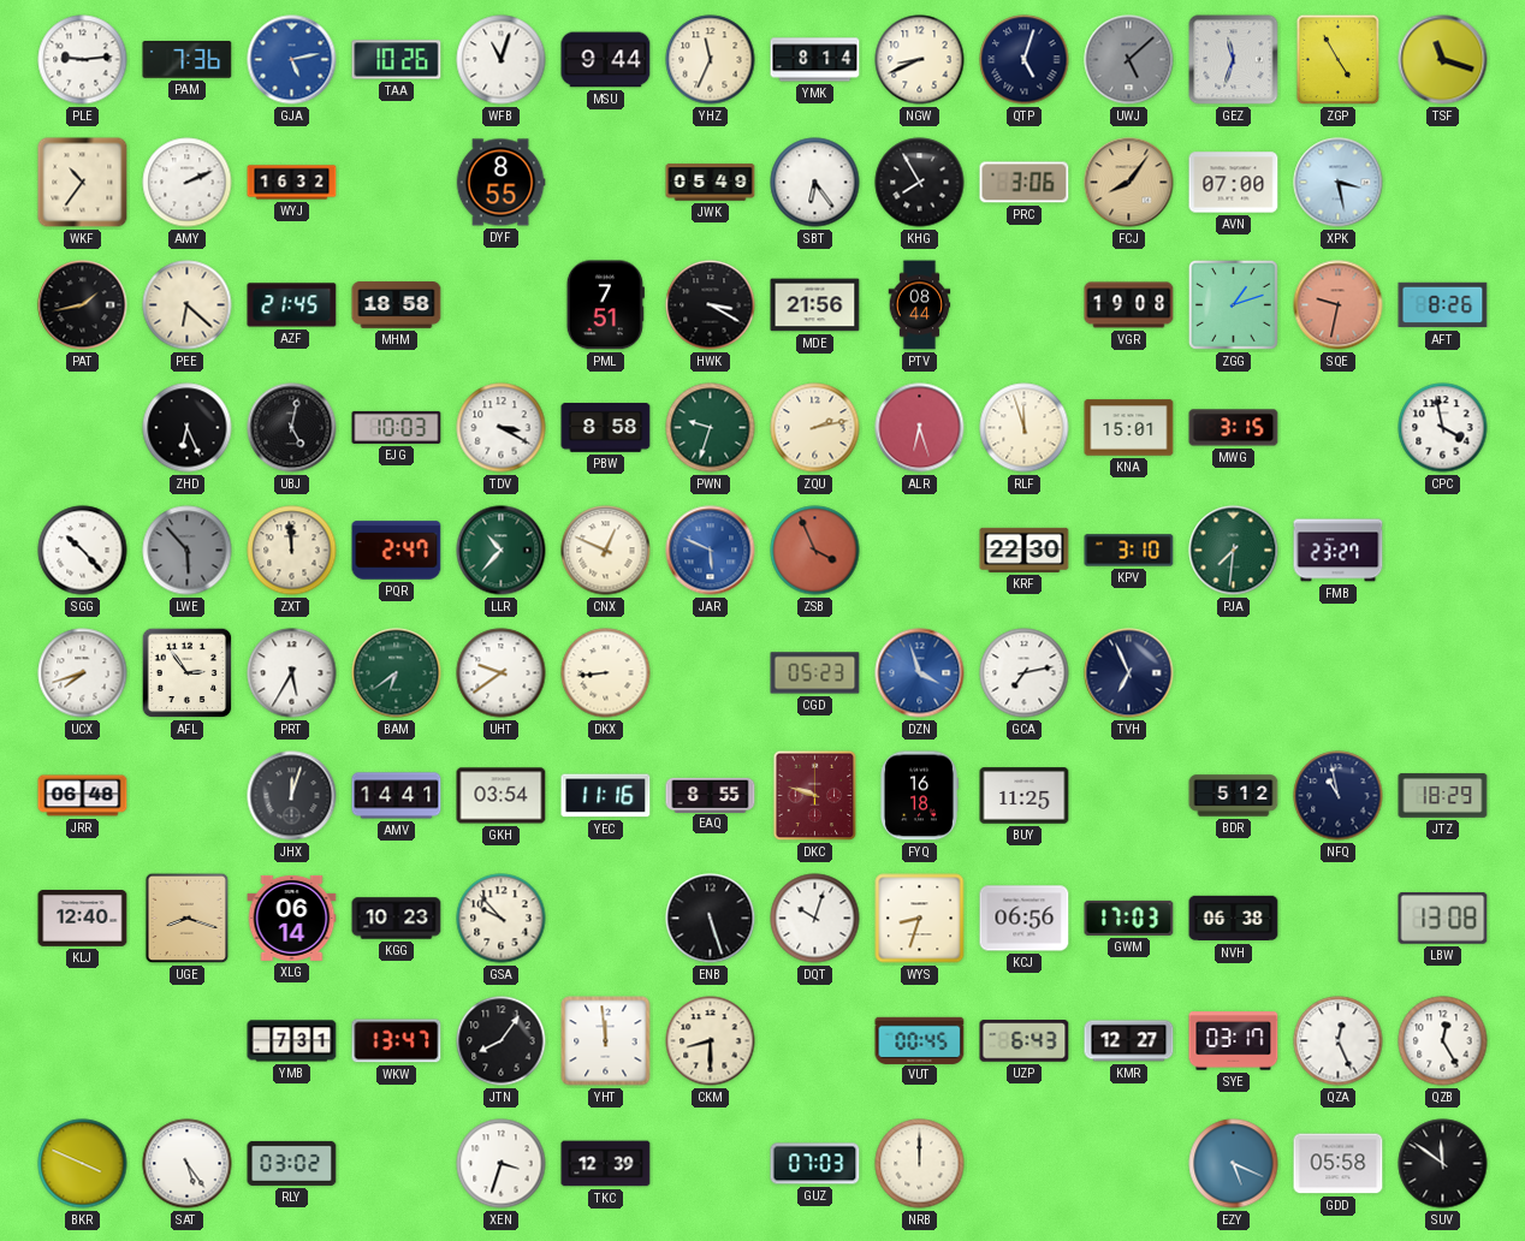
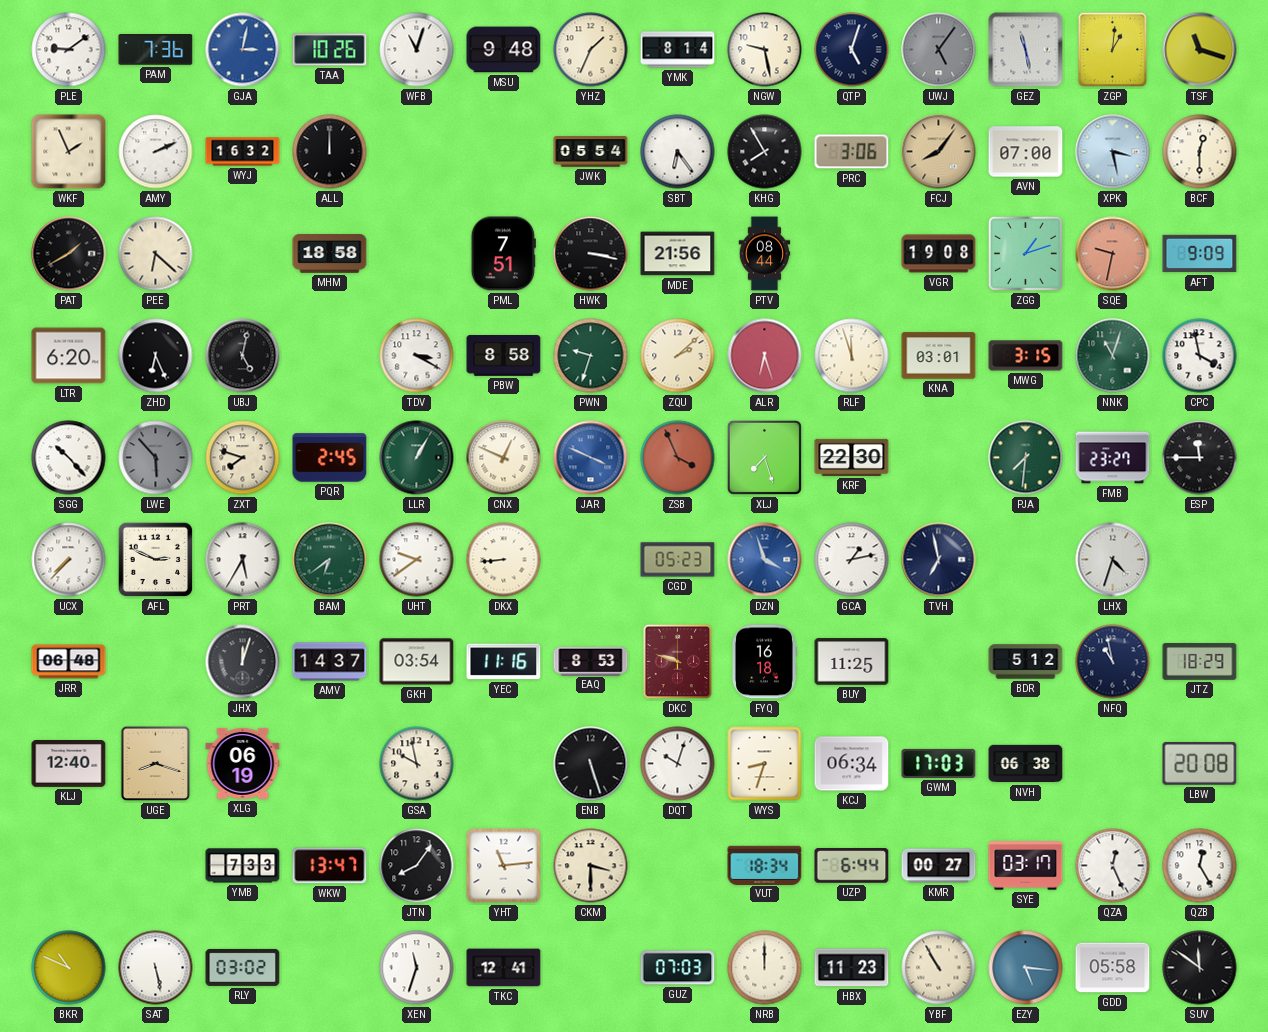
PLE: 9:14 -> 9:09 (69, 50)
GJA: 5:13 -> 3:02 (243, 50)
MSU: 9:44 -> 9:48 (504, 50)
YHZ: 11:34 -> 1:34 (591, 50)
NGW: 8:41 -> 9:28 (765, 50)
UWJ: 5:08 -> 5:06 (939, 50)
GEZ: 11:33 -> 11:28 (1026, 50)
ZGP: 4:55 -> 1:01 (1113, 50)
WKF: 10:36 -> 1:56 (69, 152)
ALL: none -> 12:00 (330, 152)
DYF: 8:55 -> none (500, 183)
JWK: 05:49 -> 05:54 (591, 152)
BCF: none -> 12:30 (1200, 152)
PAT: 1:43 -> 1:40 (69, 254)
AZF: 21:45 -> none (292, 305)
HWK: 3:20 -> 3:17 (591, 254)
AFT: 8:26 -> 9:09 (1200, 254)
LTR: none -> 6:20 (69, 356)
EJG: 10:03 -> none (397, 427)
ZQU: 2:13 -> 2:08 (678, 356)
KNA: 15:01 -> 03:01 (939, 356)
NNK: none -> 11:03 (1113, 356)
ZXT: 11:59 -> 7:48 (243, 458)
PQR: 2:47 -> 2:45 (330, 458)
LLR: 10:37 -> 1:05 (417, 458)
JAR: 5:49 -> 3:49 (591, 458)
XLJ: none -> 7:27 (764, 457)
KPV: 3:10 -> none (1129, 551)
ESP: none -> 11:45 (1200, 458)
UCX: 7:42 -> 7:37 (69, 560)
AFL: 2:54 -> 2:49 (156, 560)
GCA: 7:13 -> 1:13 (852, 560)
TVH: 6:56 -> 6:58 (939, 560)
LHX: none -> 4:33 (1113, 560)
AMV: 14:41 -> 14:37 (330, 662)
EAQ: 8:55 -> 8:53 (591, 661)
XLG: 06:14 -> 06:19 (243, 763)
KGG: 10:23 -> none (397, 919)
GSA: 9:53 -> 9:58 (417, 764)
KCJ: 06:56 -> 06:34 (852, 764)
LBW: 13:08 -> 20:08 (1200, 764)
YMB: 7:31 -> 7:33 (243, 866)
YHT: 11:59 -> 11:14 (504, 866)
CKM: 8:30 -> 3:30 (591, 866)
VUT: 00:45 -> 18:34 (765, 865)
UZP: 6:43 -> 6:44 (852, 866)
KMR: 12:27 -> 00:27 (939, 866)
BKR: 3:49 -> 10:49 (69, 968)
SAT: 5:24 -> 5:28 (156, 968)
XEN: 3:33 -> 11:33 (417, 968)
TKC: 12:39 -> 12:41 (504, 968)
HBX: none -> 11:23 (852, 968)
YBF: none -> 10:55 (939, 968)
EZY: 5:19 -> 5:16 (1026, 968)
